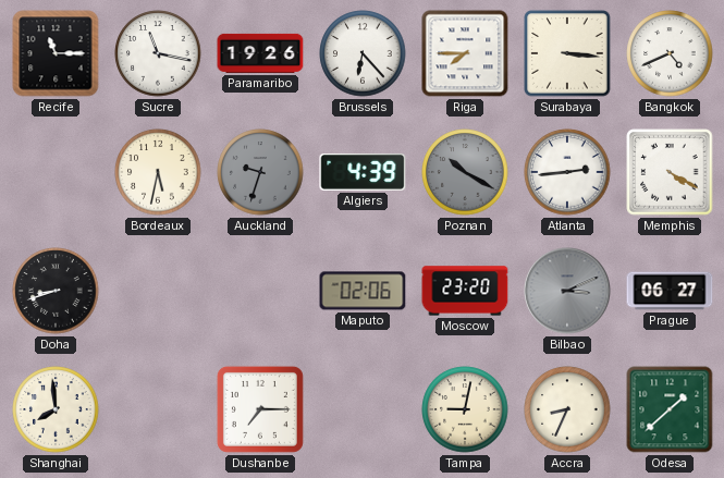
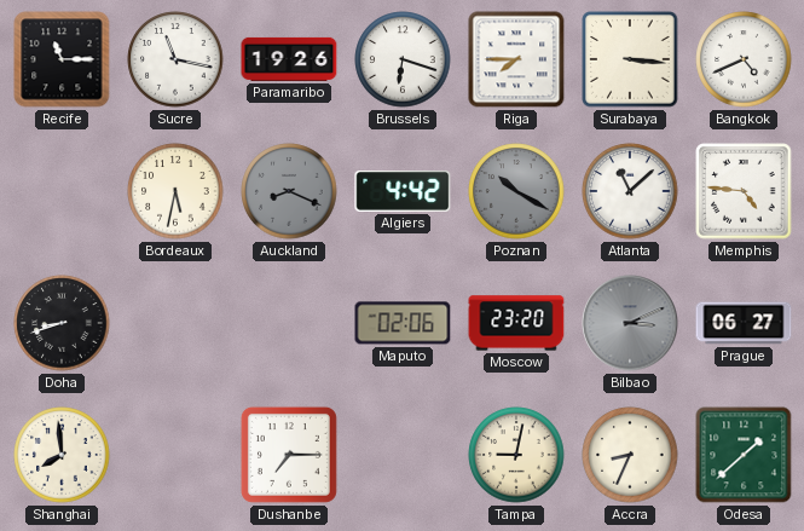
Brussels: 6:23 -> 6:18 (403, 59)
Auckland: 9:33 -> 8:19 (289, 191)
Algiers: 4:39 -> 4:42 (403, 192)
Atlanta: 2:44 -> 11:08 (630, 191)
Memphis: 4:20 -> 4:46 (744, 191)
